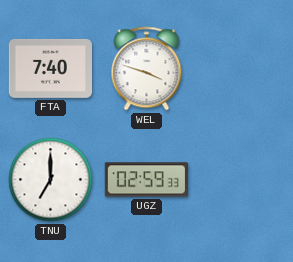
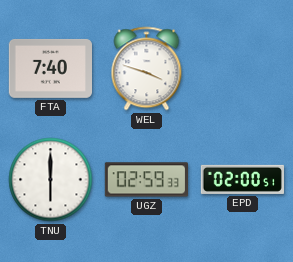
TNU: 7:00 -> 6:00 (51, 180)
EPD: none -> 02:00 (242, 179)
